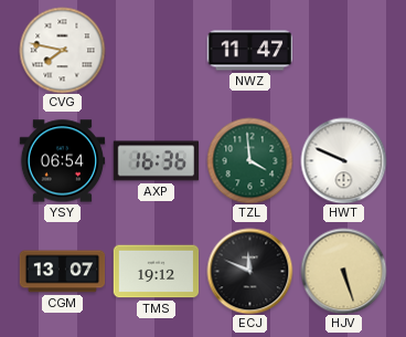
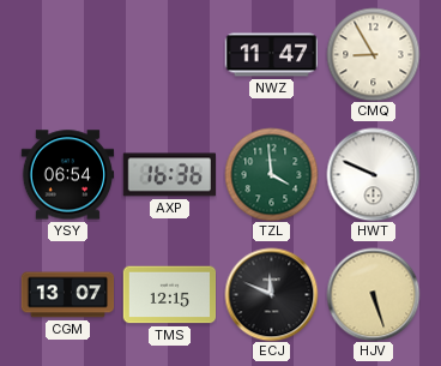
CVG: 7:47 -> none (62, 50)
CMQ: none -> 8:55 (373, 54)
TMS: 19:12 -> 12:15 (169, 295)
